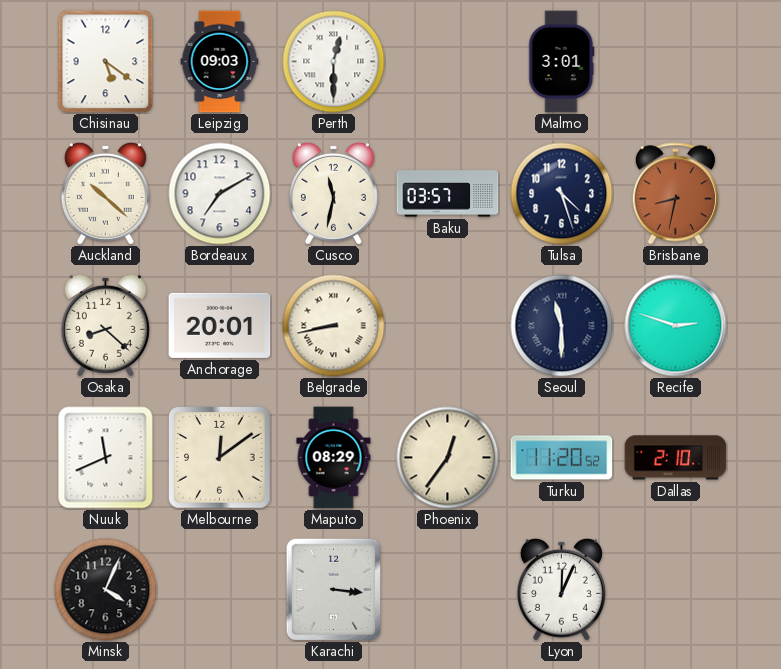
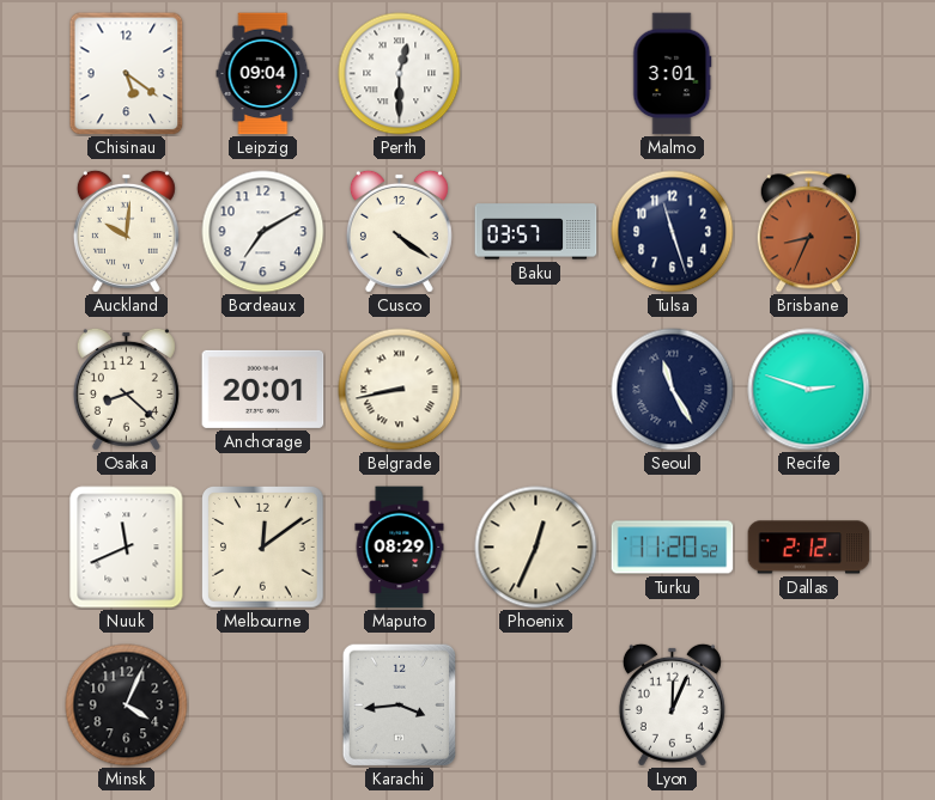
Leipzig: 09:03 -> 09:04 (263, 74)
Auckland: 10:22 -> 10:01 (126, 231)
Cusco: 11:32 -> 4:21 (399, 231)
Tulsa: 4:27 -> 11:27 (673, 232)
Brisbane: 8:32 -> 8:34 (808, 232)
Seoul: 11:30 -> 11:25 (673, 390)
Phoenix: 12:36 -> 12:34 (536, 548)
Dallas: 2:10 -> 2:12 (809, 548)
Karachi: 3:16 -> 3:44 (399, 704)
